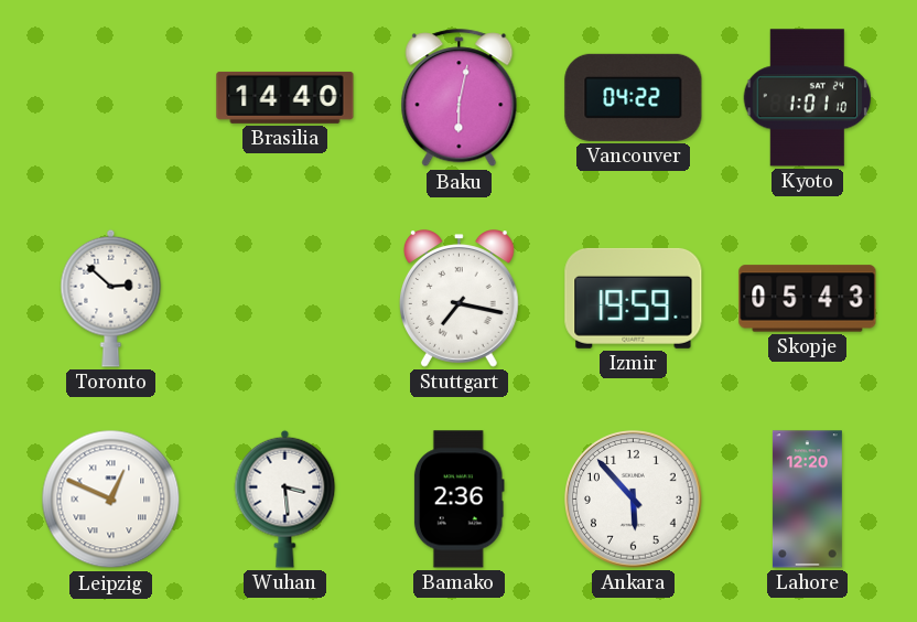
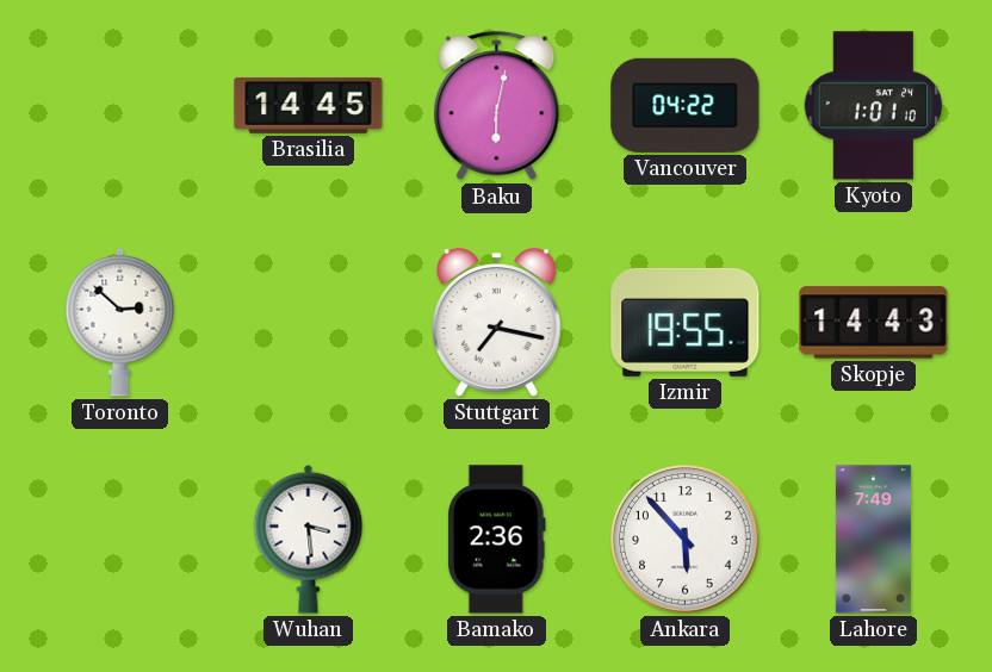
Brasilia: 14:40 -> 14:45 (309, 105)
Izmir: 19:59 -> 19:55 (686, 322)
Skopje: 05:43 -> 14:43 (874, 323)
Leipzig: 12:49 -> none (111, 500)
Lahore: 12:20 -> 7:49 (873, 540)
